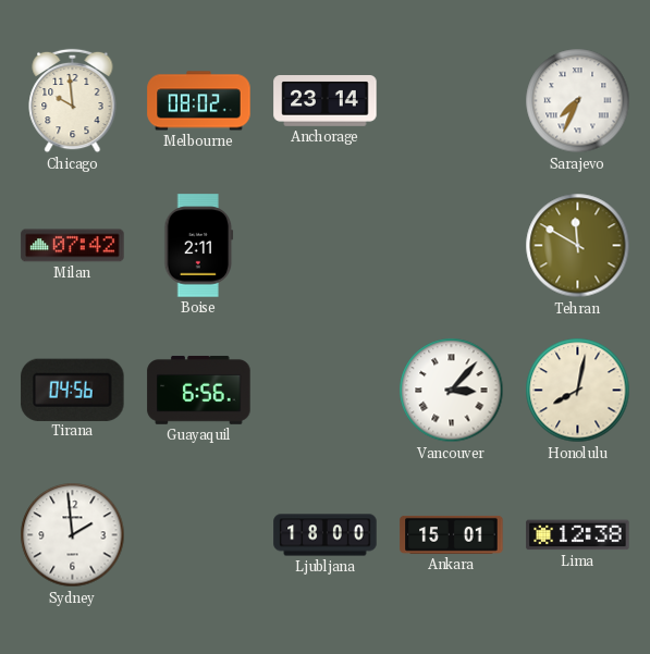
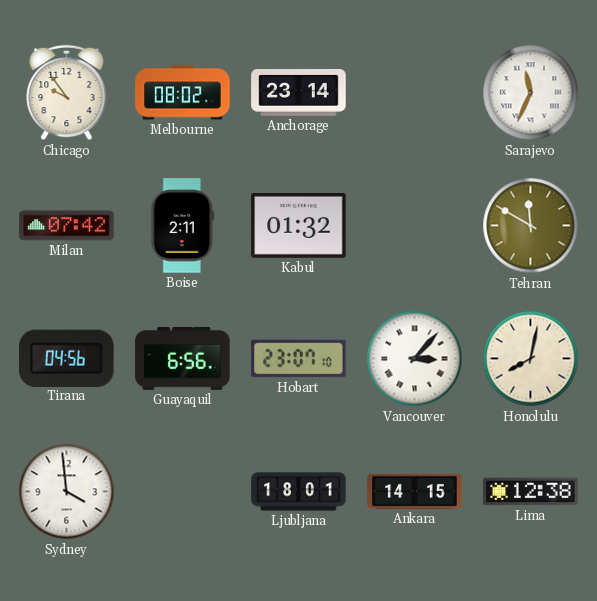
Chicago: 9:59 -> 9:54 (67, 93)
Sarajevo: 7:34 -> 11:34 (531, 93)
Kabul: none -> 01:32 (299, 226)
Hobart: none -> 23:07 (299, 359)
Sydney: 1:59 -> 3:59 (67, 492)
Ljubljana: 18:00 -> 18:01 (299, 492)
Ankara: 15:01 -> 14:15 (415, 491)
